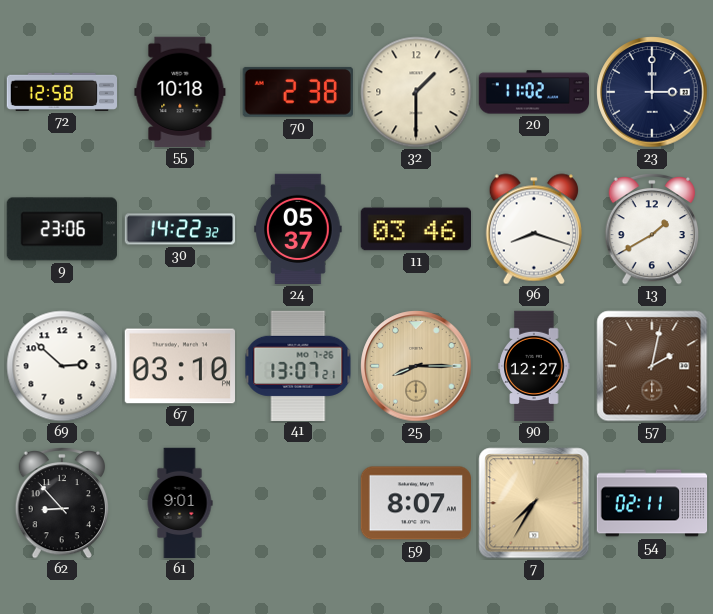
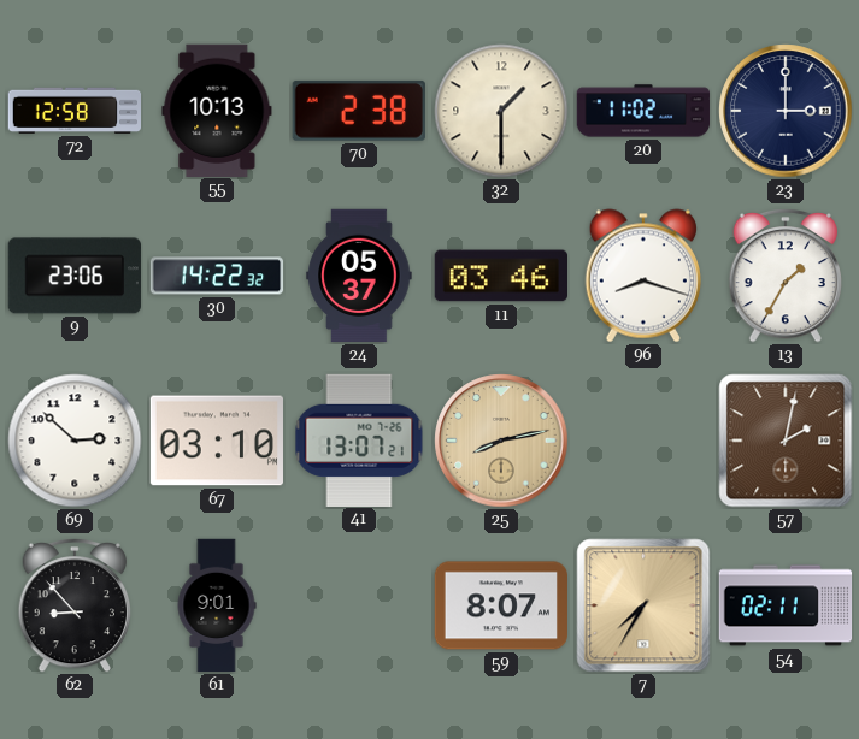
55: 10:18 -> 10:13 (217, 110)
13: 1:40 -> 1:35 (784, 276)
25: 8:15 -> 8:13 (501, 441)
90: 12:27 -> none (534, 366)
